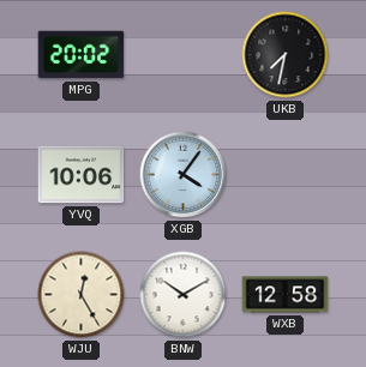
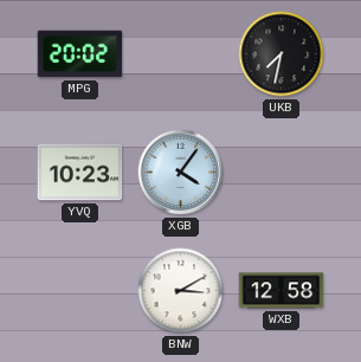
YVQ: 10:06 -> 10:23 (80, 173)
WJU: 12:25 -> none (82, 295)
BNW: 10:10 -> 3:10 (181, 291)
